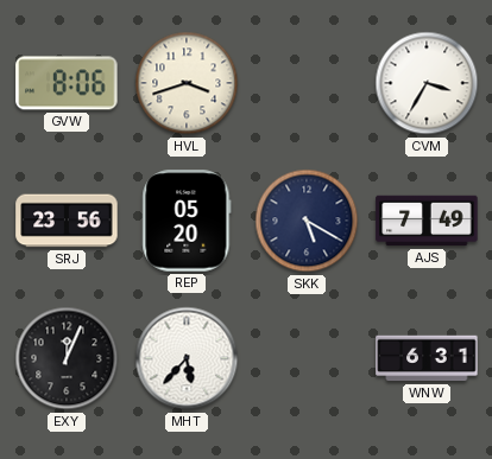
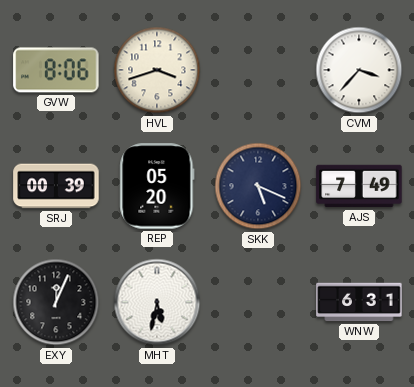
CVM: 3:35 -> 3:37 (359, 70)
SRJ: 23:56 -> 00:39 (56, 186)
SKK: 5:20 -> 5:19 (258, 186)
MHT: 5:37 -> 5:32 (157, 302)
